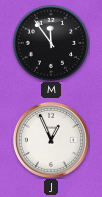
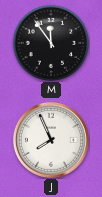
J: 12:56 -> 7:56 (51, 140)
